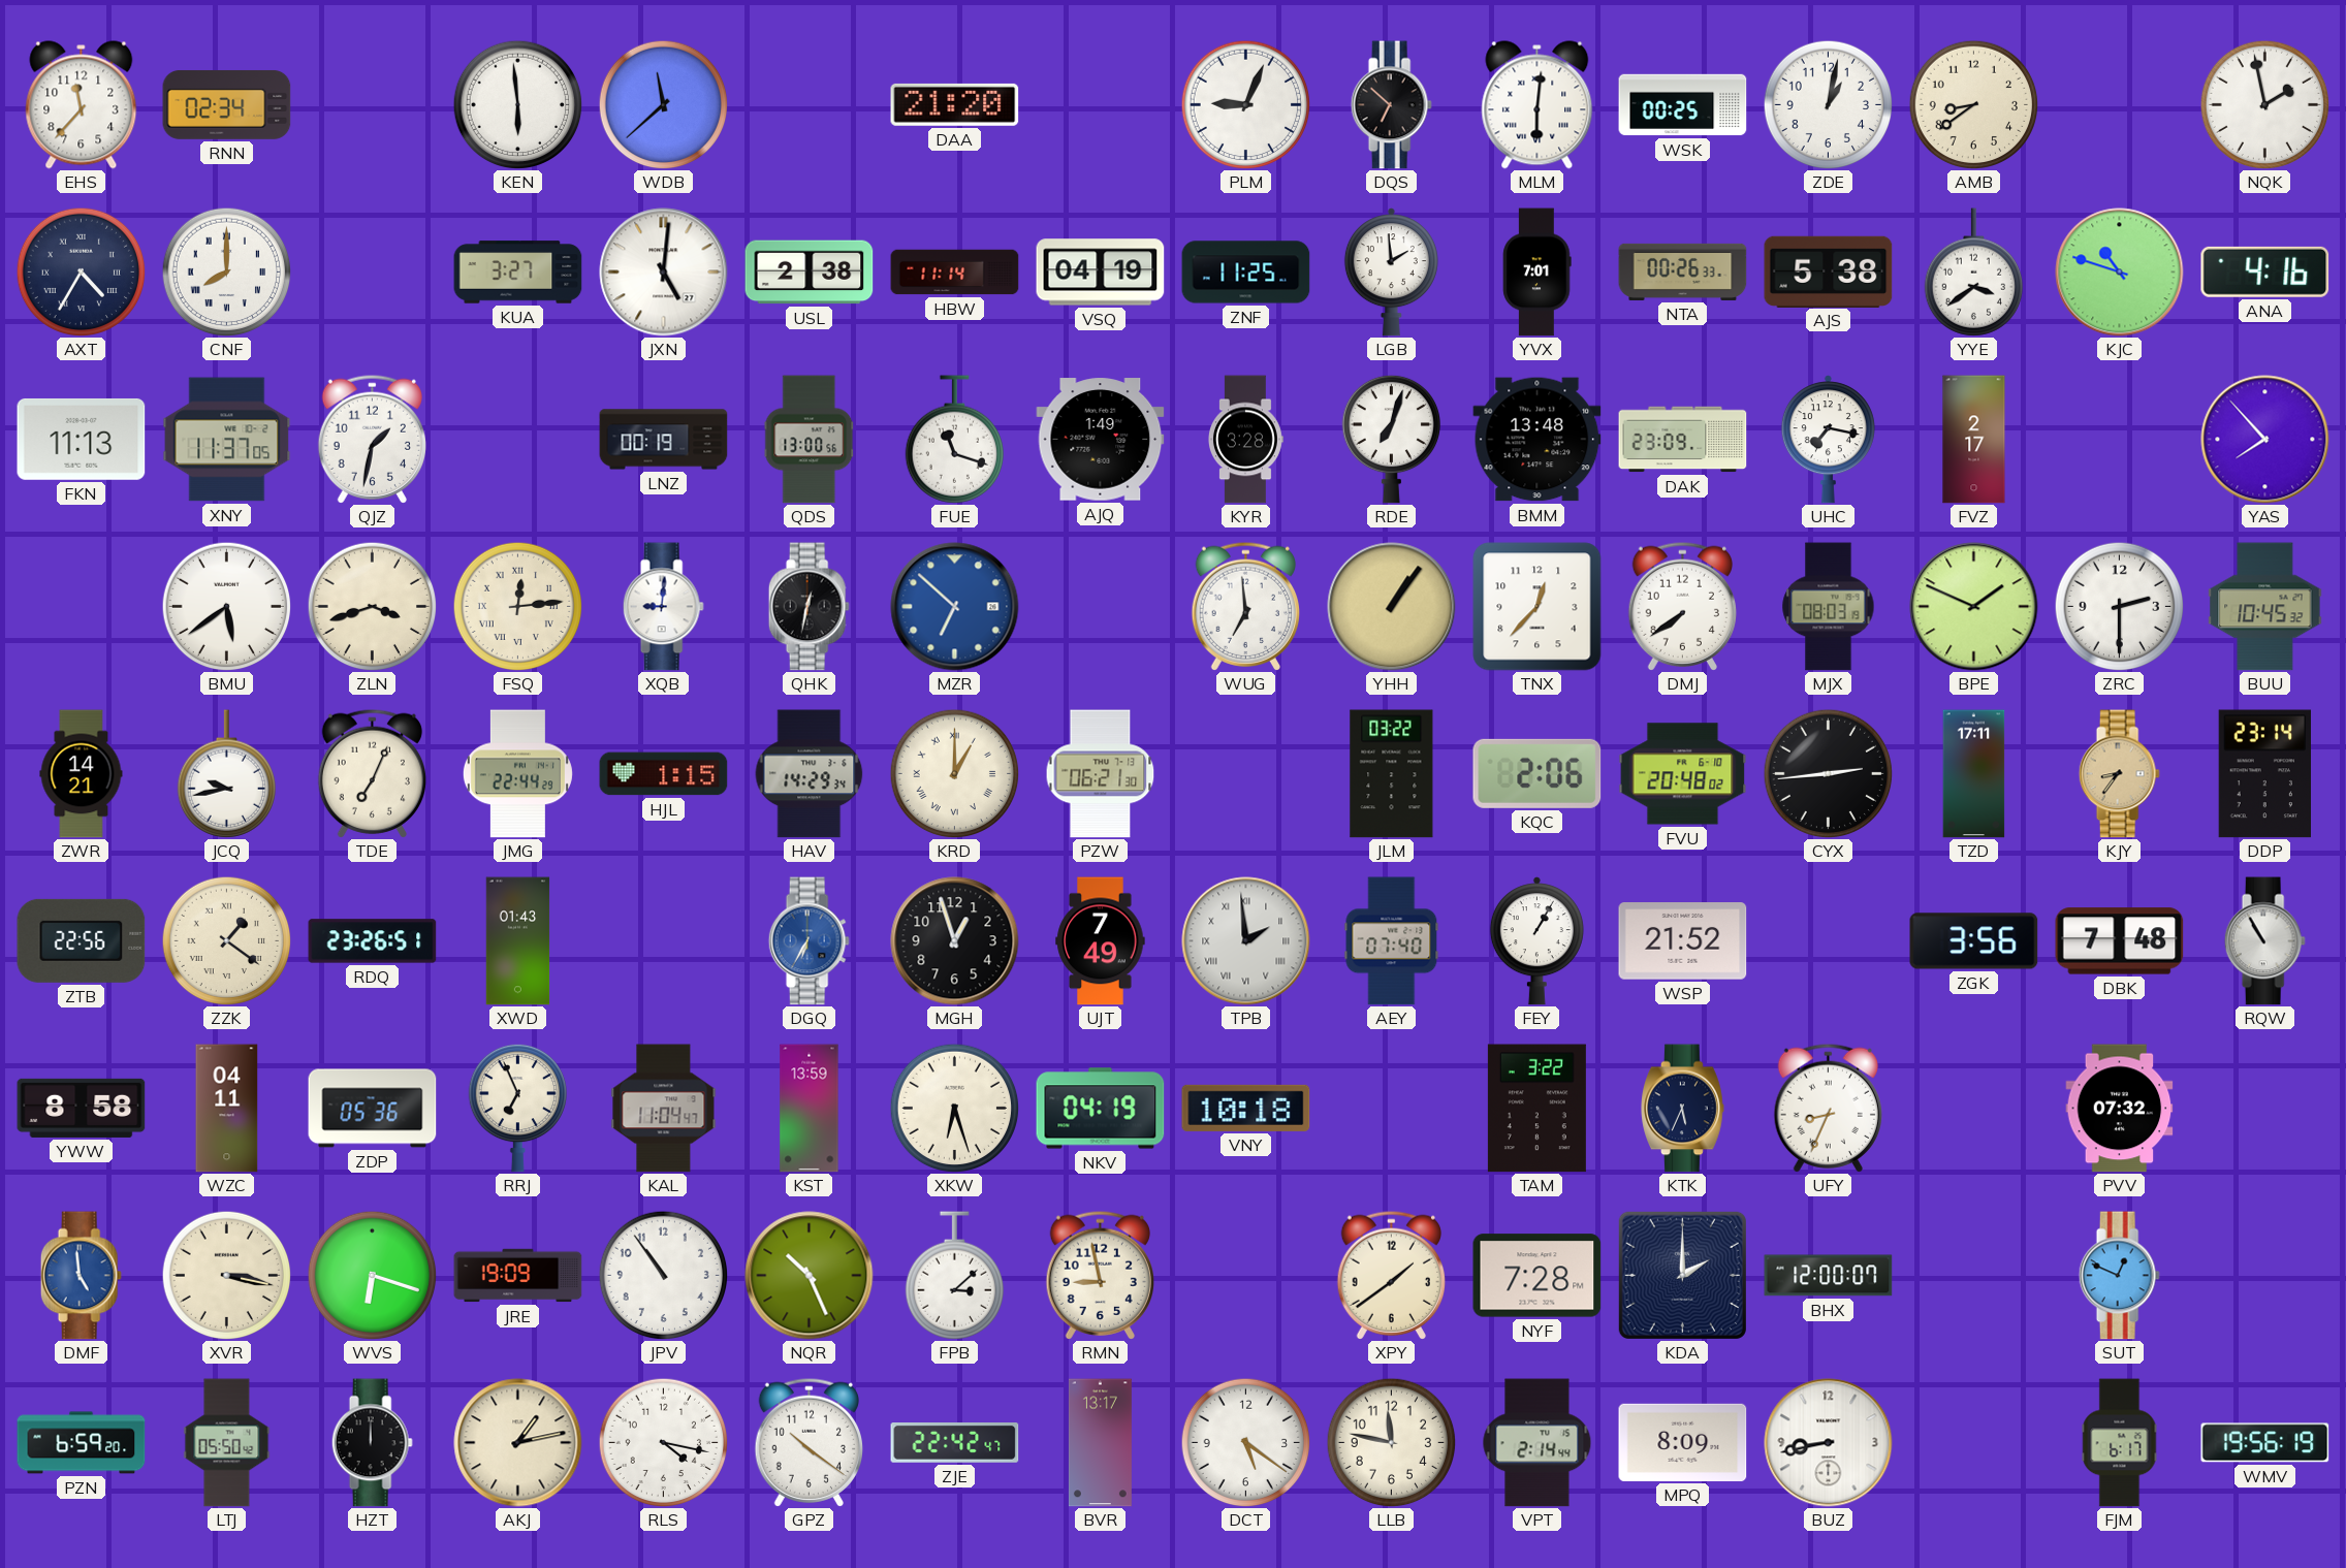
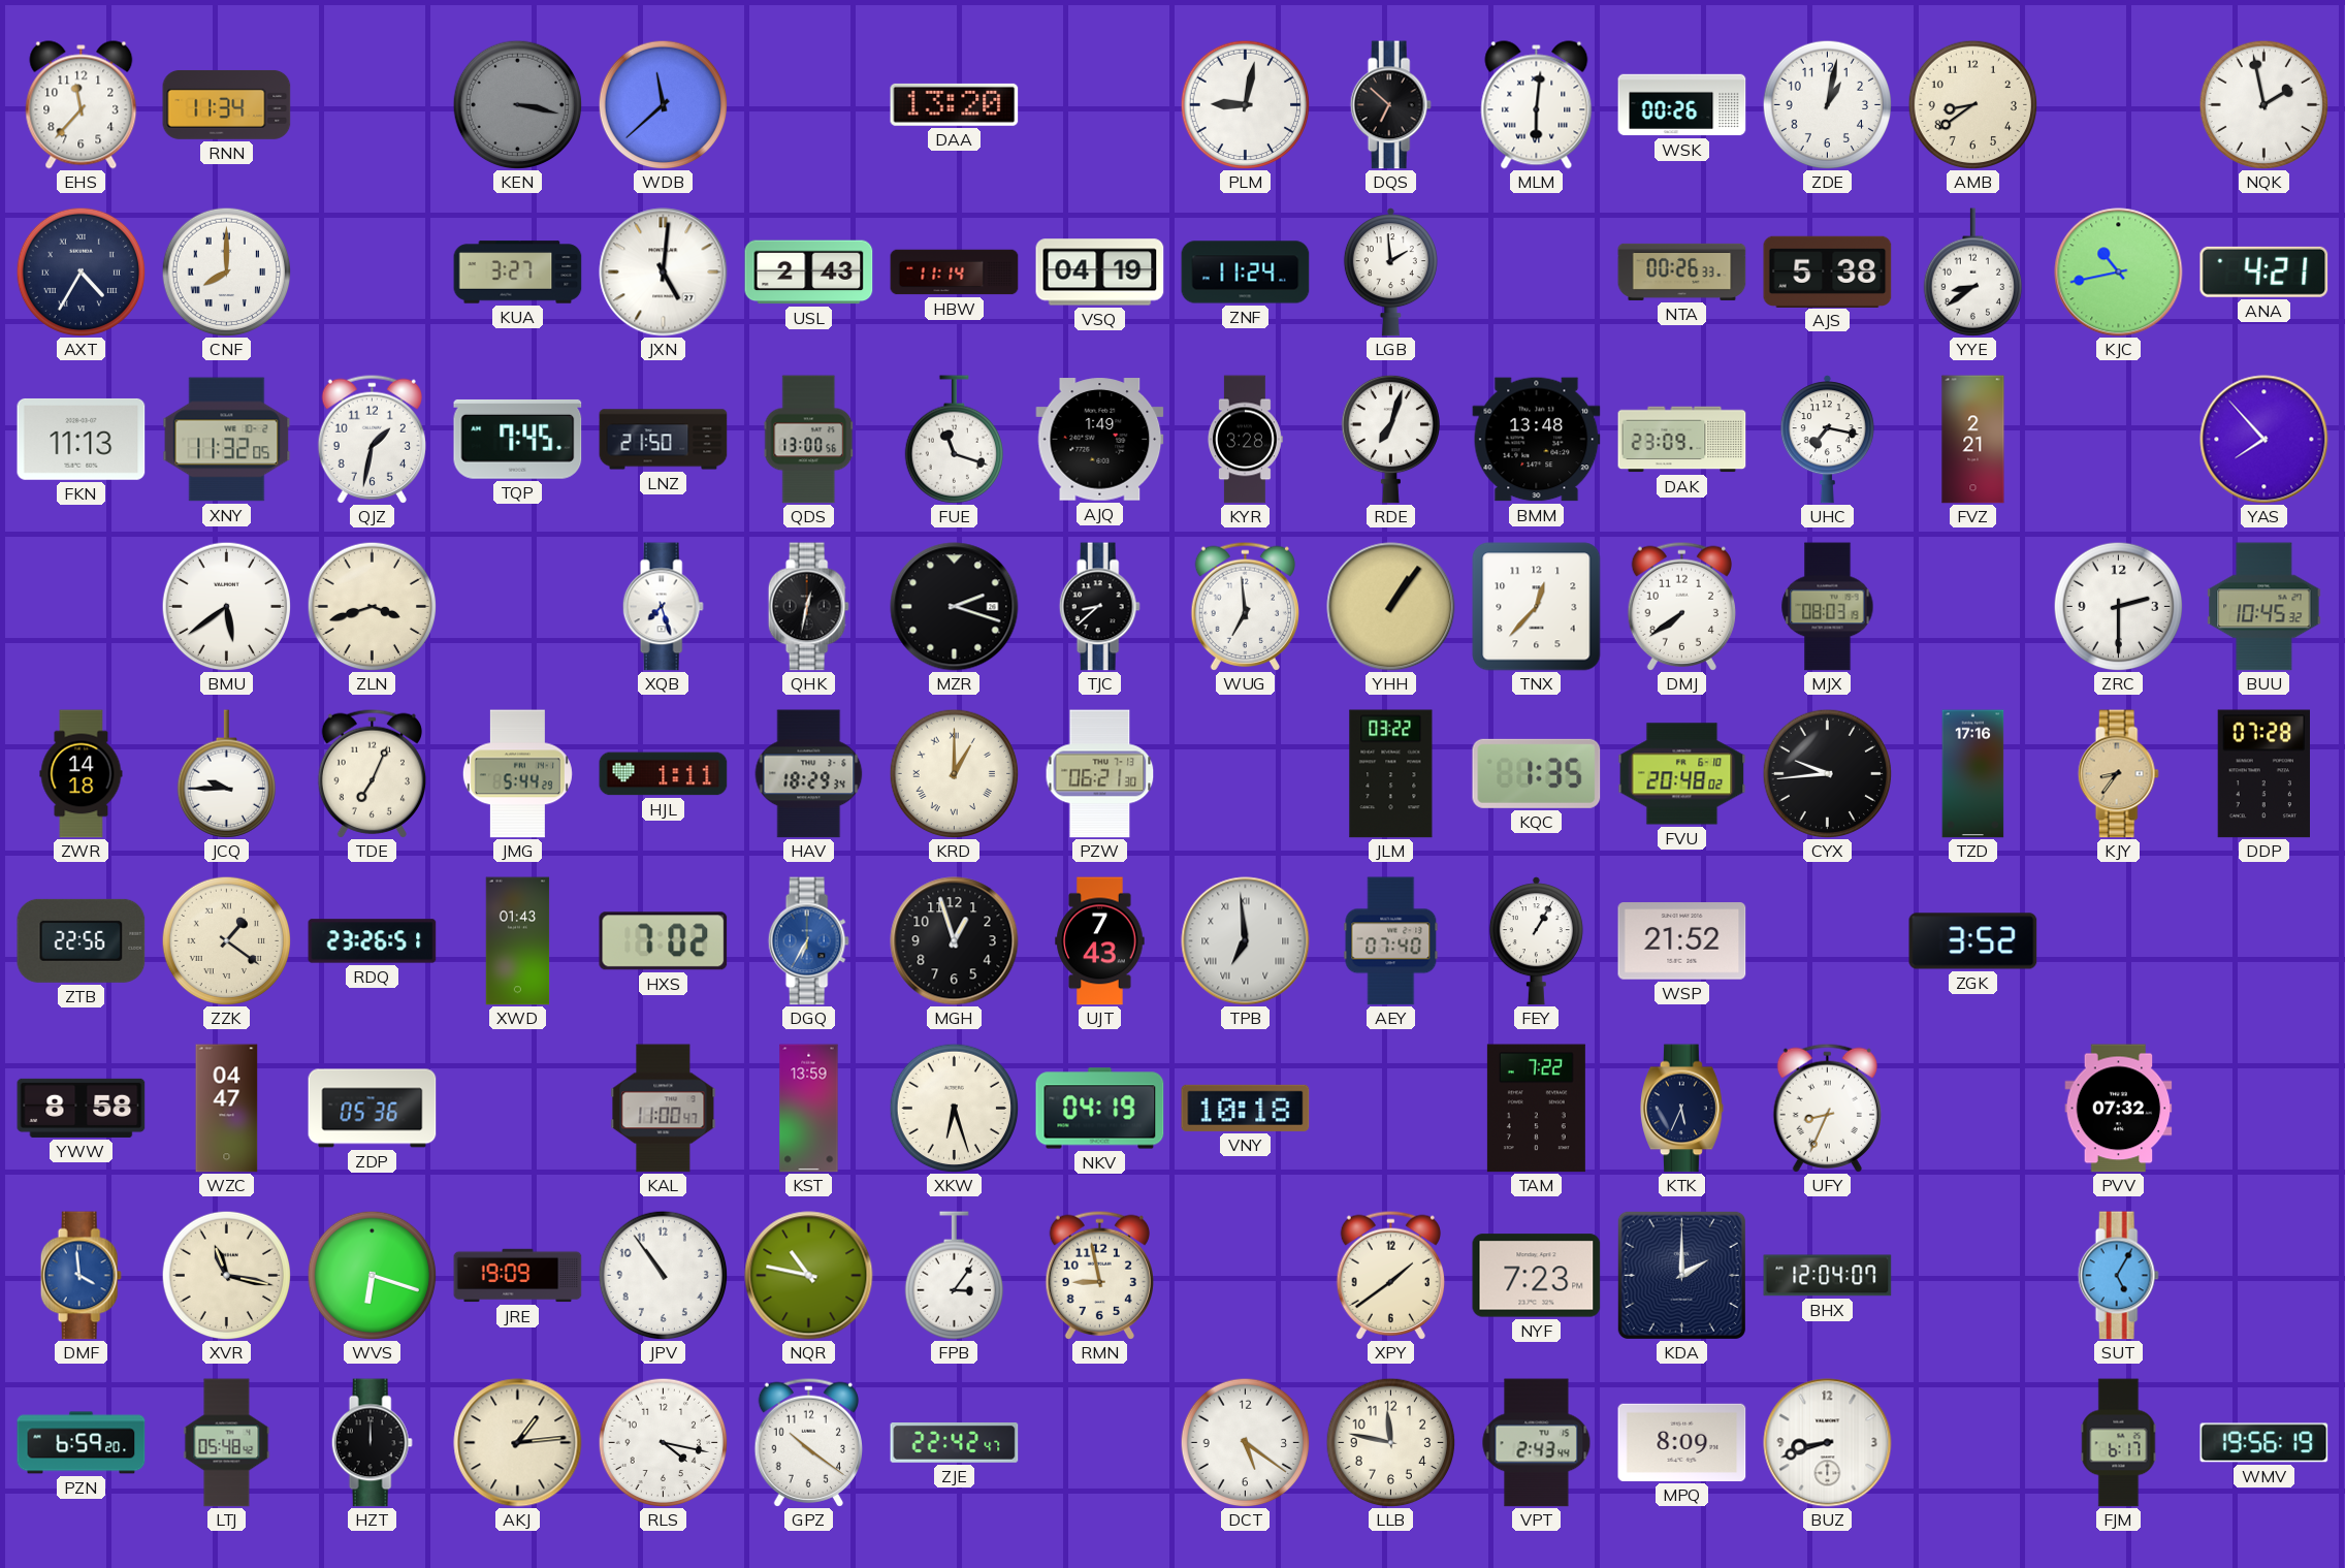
RNN: 02:34 -> 11:34 (227, 104)
KEN: 5:59 -> 3:17 (517, 104)
KEN dial: white -> grey (517, 104)
DAA: 21:20 -> 13:20 (955, 104)
PLM: 9:04 -> 9:02 (1245, 104)
WSK: 00:25 -> 00:26 (1682, 105)
USL: 2:38 -> 2:43 (809, 273)
ZNF: 11:25 -> 11:24 (1246, 273)
YVX: 7:01 -> none (1537, 273)
YYE: 3:39 -> 8:39 (1972, 273)
KJC: 10:48 -> 10:43 (2119, 273)
ANA: 4:16 -> 4:21 (2264, 271)
XNY: 11:37 -> 11:32 (227, 440)
TQP: none -> 7:45 (518, 439)
LNZ: 00:19 -> 21:50 (664, 440)
FVZ: 2:17 -> 2:21 (1973, 440)
FSQ: 12:14 -> none (517, 606)
XQB: 9:01 -> 7:27 (663, 607)
MZR: 6:52 -> 2:18 (955, 607)
MZR dial: blue -> black (955, 607)
TJC: none -> 8:38 (1099, 607)
BPE: 1:49 -> none (1974, 607)
ZWR: 14:21 -> 14:18 (82, 774)
JCQ: 9:43 -> 9:45 (226, 774)
JMG: 22:44 -> 5:44 (517, 774)
HJL: 1:15 -> 1:11 (664, 774)
HAV: 14:29 -> 18:29 (809, 774)
KQC: 2:06 -> 1:35 (1537, 773)
CYX: 2:44 -> 9:44 (1827, 773)
TZD: 17:11 -> 17:16 (1973, 774)
DDP: 23:14 -> 07:28 (2263, 774)
HXS: none -> 7:02 (664, 941)
UJT: 7:49 -> 7:43 (1100, 941)
TPB: 1:59 -> 6:59 (1246, 941)
ZGK: 3:56 -> 3:52 (1973, 941)
DBK: 7:48 -> none (2120, 941)
RQW: 10:55 -> none (2264, 941)
WZC: 04:11 -> 04:47 (227, 1109)
RRJ: 6:56 -> none (517, 1108)
KAL: 11:04 -> 11:00 (664, 1109)
TAM: 3:22 -> 7:22 (1536, 1109)
DMF: 4:59 -> 3:59 (81, 1276)
XVR: 3:17 -> 11:17 (226, 1275)
NQR: 10:26 -> 10:47 (809, 1276)
FPB: 3:08 -> 3:06 (954, 1276)
NYF: 7:28 -> 7:23 (1537, 1276)
BHX: 12:00 -> 12:04 (1828, 1276)
SUT: 12:49 -> 5:05 (2118, 1276)
LTJ: 05:50 -> 05:48 (227, 1443)
AKJ: 1:13 -> 1:14 (518, 1443)
BVR: 13:17 -> none (1100, 1443)
VPT: 2:14 -> 2:43 (1537, 1443)
BUZ: 8:43 -> 8:42 (1828, 1443)
